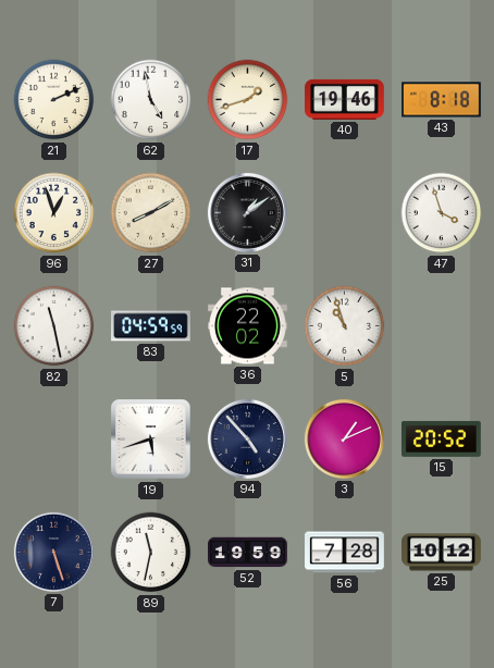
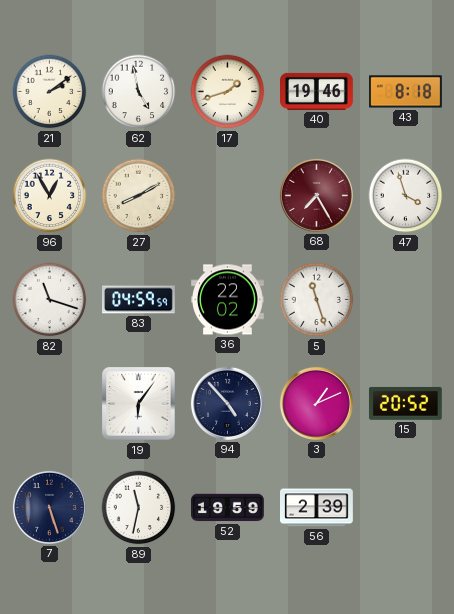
21: 2:11 -> 2:09 (50, 92)
96: 12:57 -> 12:55 (50, 196)
31: 1:09 -> none (247, 212)
68: none -> 7:25 (316, 195)
82: 11:28 -> 11:18 (50, 300)
5: 10:57 -> 11:27 (317, 300)
19: 5:42 -> 6:06 (139, 404)
56: 7:28 -> 2:39 (317, 508)
25: 10:12 -> none (442, 553)
